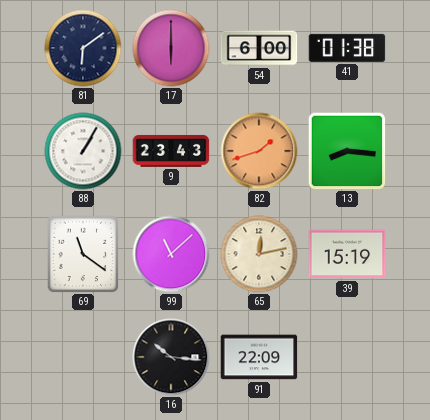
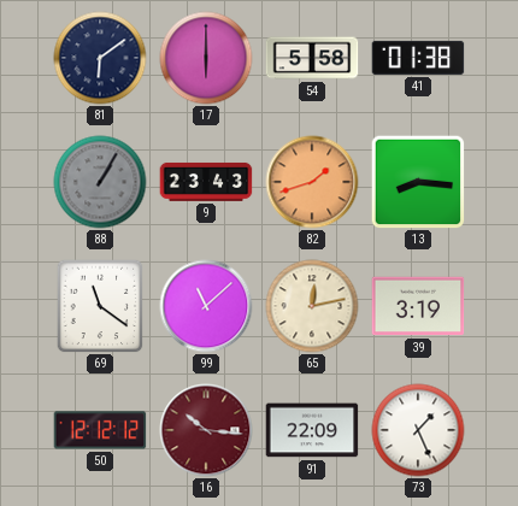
54: 6:00 -> 5:58 (312, 58)
88 dial: white -> grey (100, 182)
39: 15:19 -> 3:19 (418, 306)
50: none -> 12:12 (100, 430)
16 dial: black -> burgundy (206, 430)
73: none -> 1:26 (418, 430)
